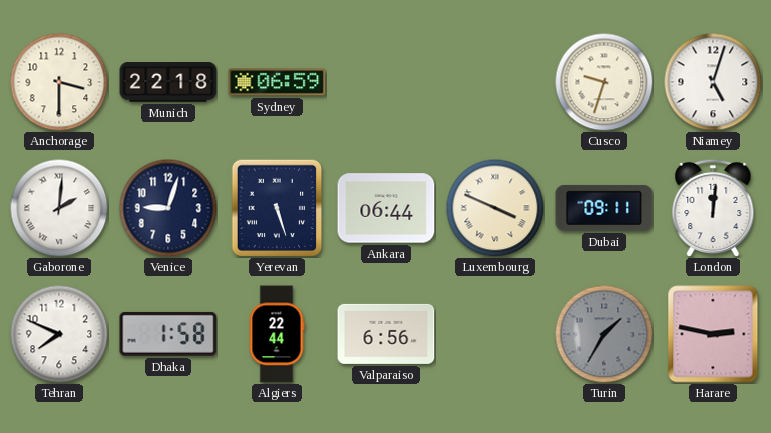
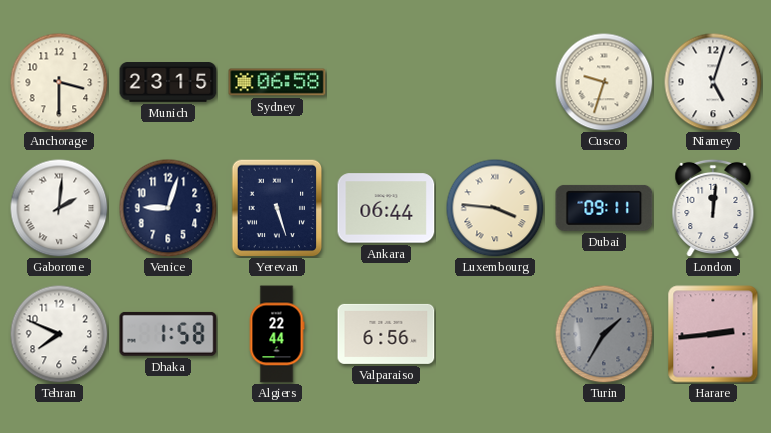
Munich: 22:18 -> 23:15 (168, 83)
Sydney: 06:59 -> 06:58 (277, 82)
Luxembourg: 3:49 -> 3:46 (495, 208)
Harare: 2:47 -> 2:44 (713, 334)
